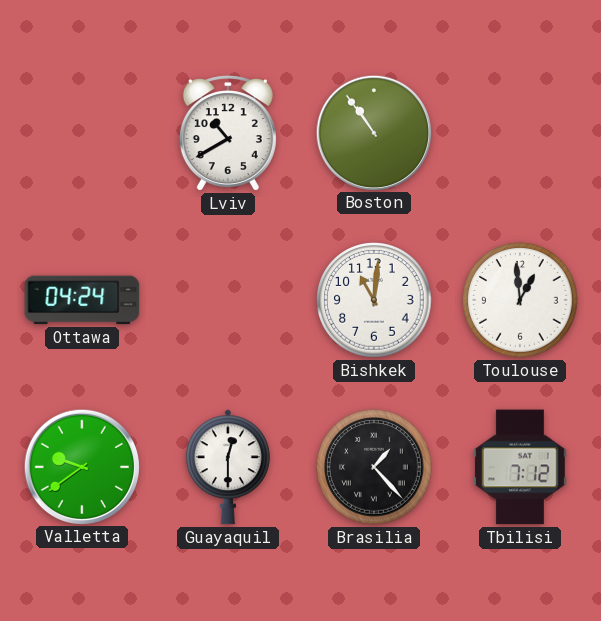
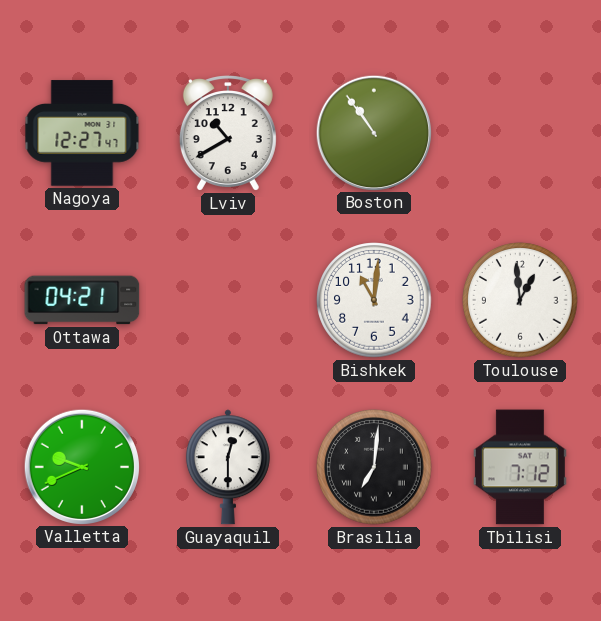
Nagoya: none -> 12:27 (82, 133)
Ottawa: 04:24 -> 04:21 (82, 300)
Valletta: 9:39 -> 9:41 (81, 466)
Brasilia: 1:23 -> 7:01 (374, 467)
